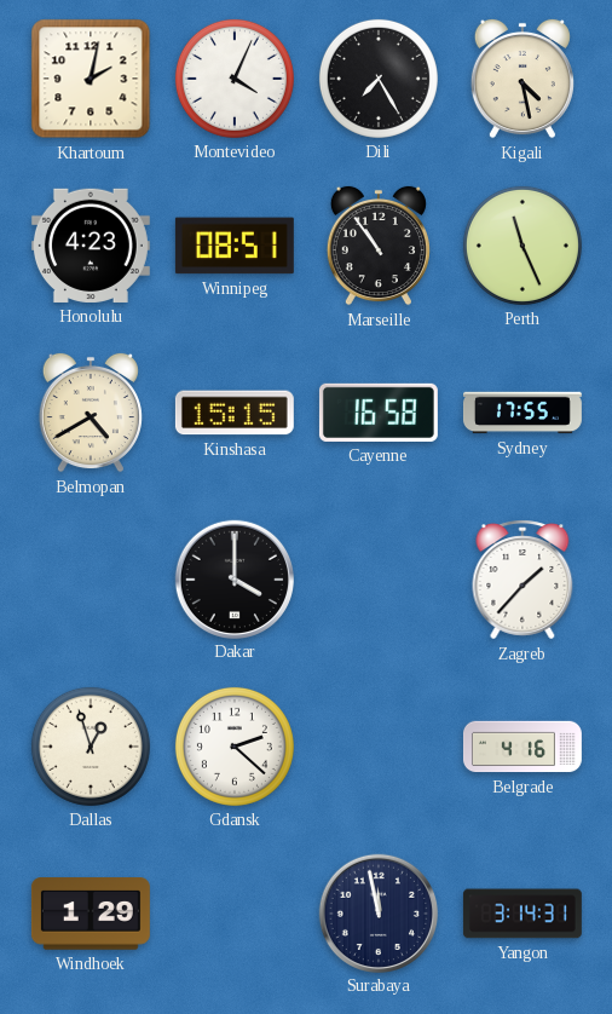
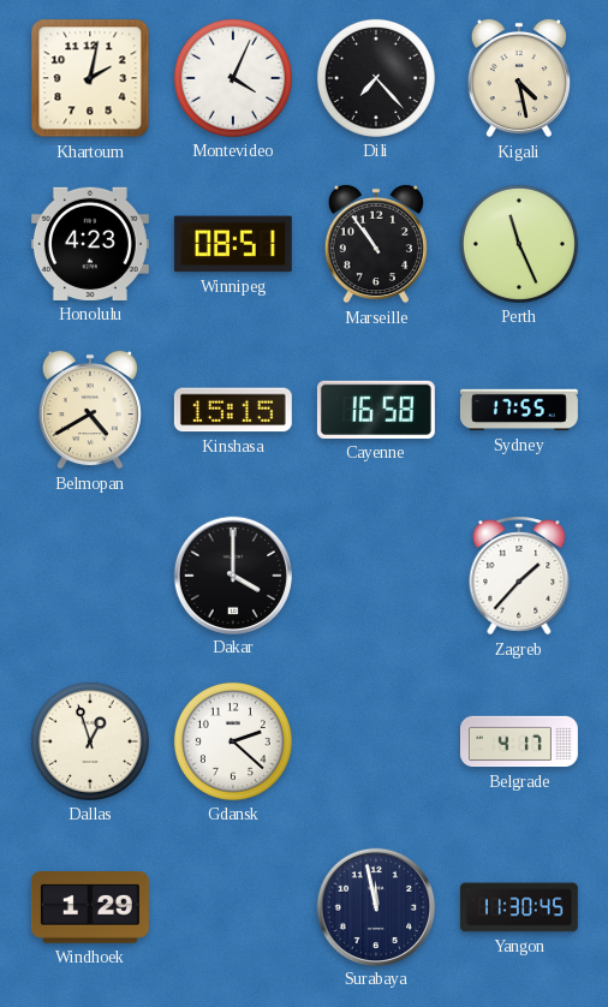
Dili: 7:25 -> 7:23 (376, 78)
Belgrade: 4:16 -> 4:17 (519, 741)
Yangon: 3:14 -> 11:30 (519, 907)
